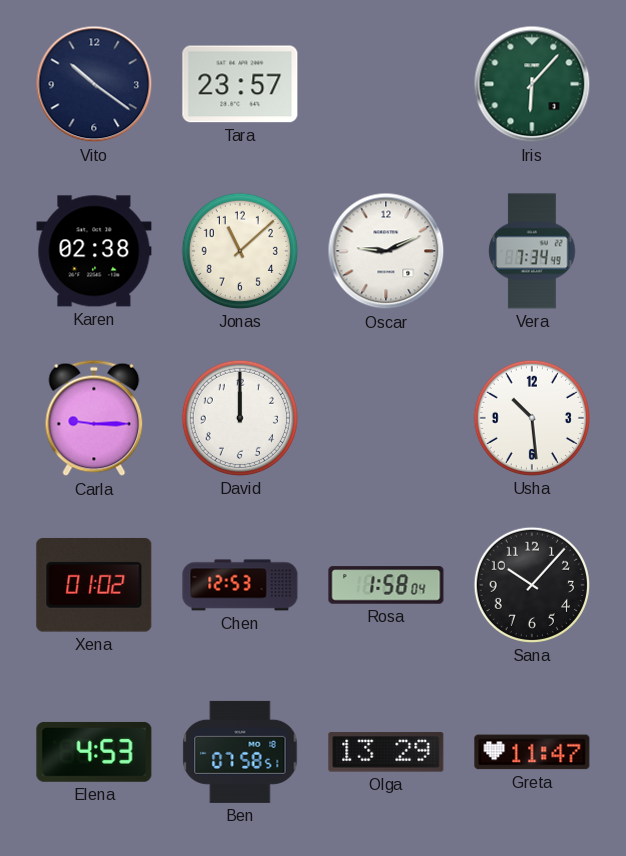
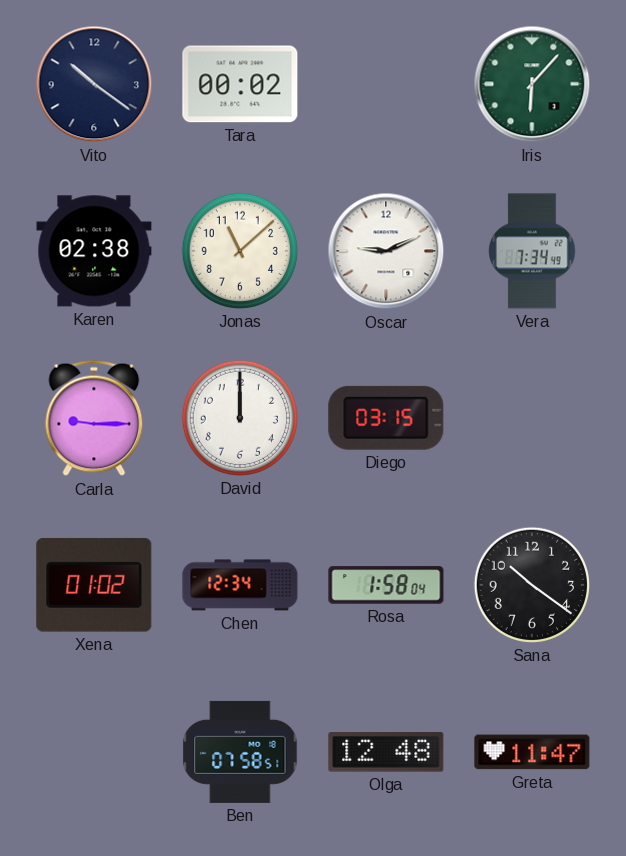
Tara: 23:57 -> 00:02 (240, 84)
Diego: none -> 03:15 (386, 418)
Usha: 10:29 -> none (532, 418)
Chen: 12:53 -> 12:34 (240, 585)
Sana: 10:07 -> 10:21 (532, 585)
Elena: 4:53 -> none (94, 752)
Olga: 13:29 -> 12:48 (386, 752)
